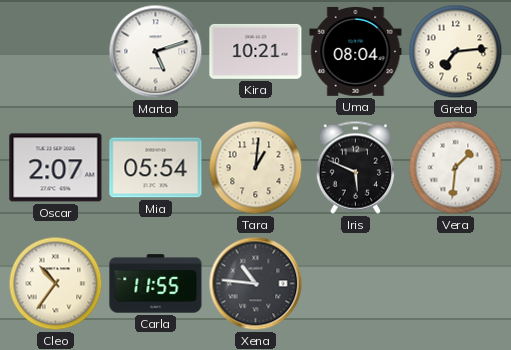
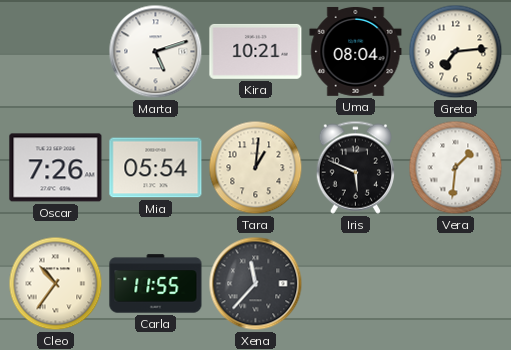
Oscar: 2:07 -> 7:26 (56, 168)
Xena: 10:46 -> 11:37 (256, 284)
